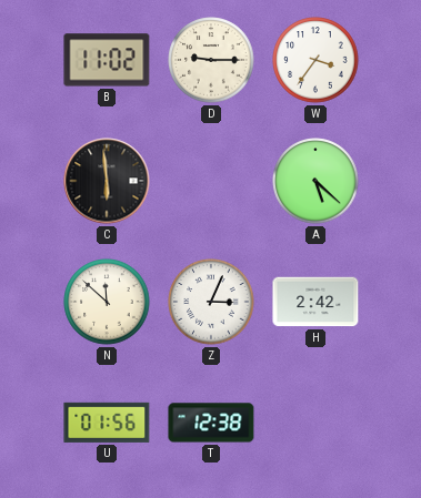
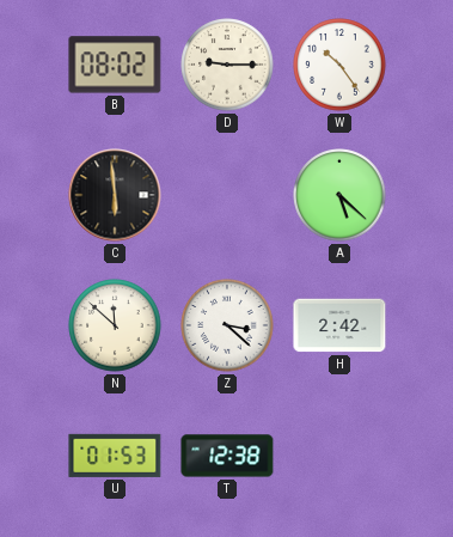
B: 11:02 -> 08:02 (115, 65)
W: 3:36 -> 10:24 (339, 65)
Z: 3:04 -> 3:22 (227, 325)
U: 01:56 -> 01:53 (115, 456)
